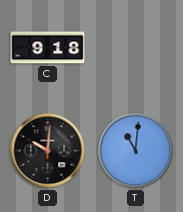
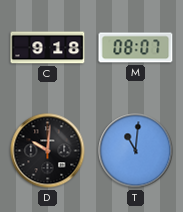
M: none -> 08:07 (136, 48)
